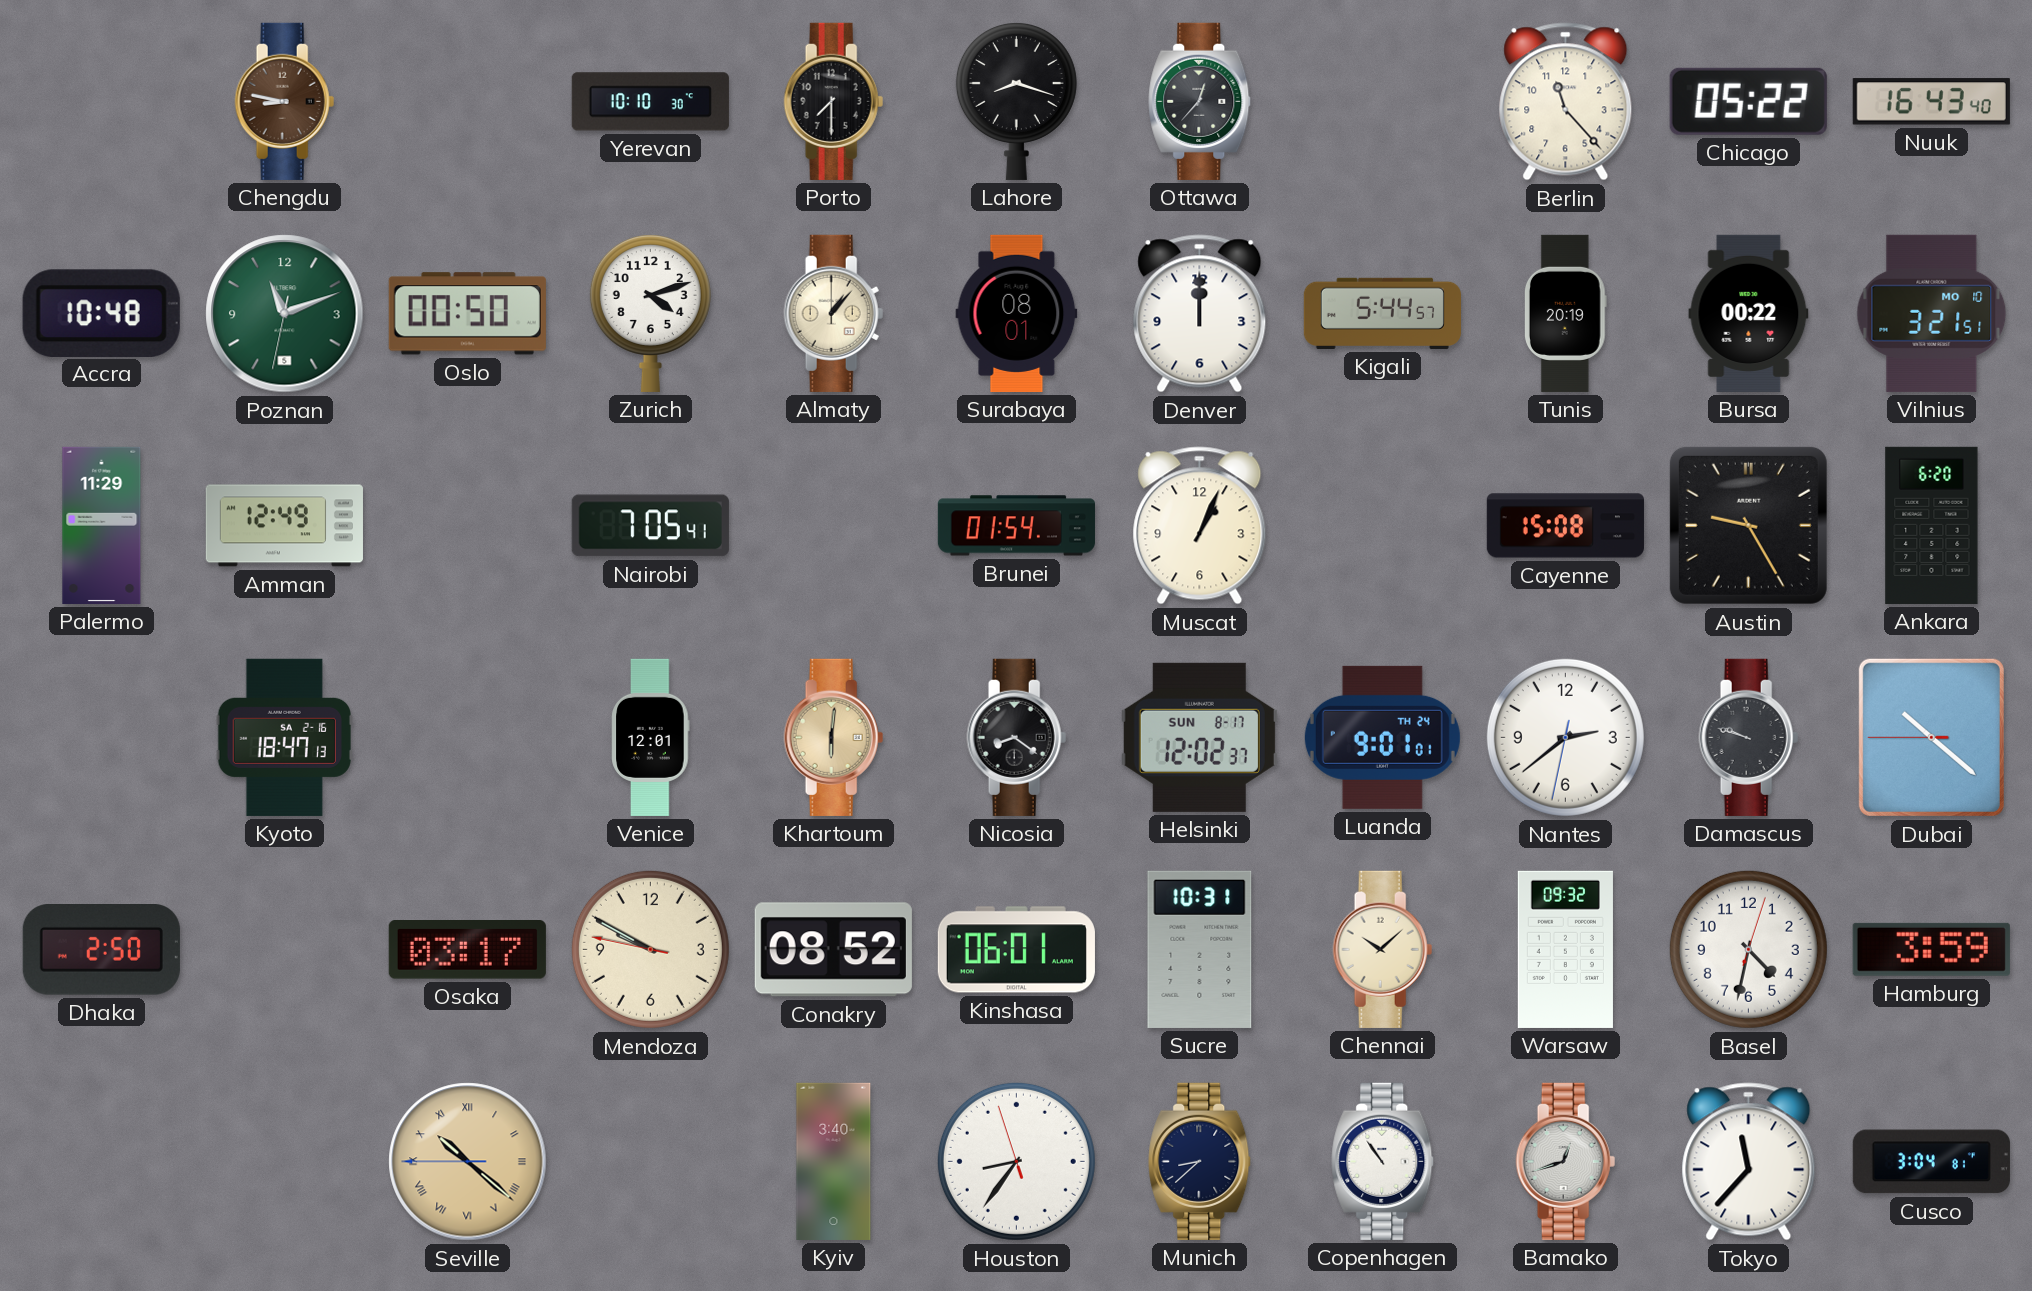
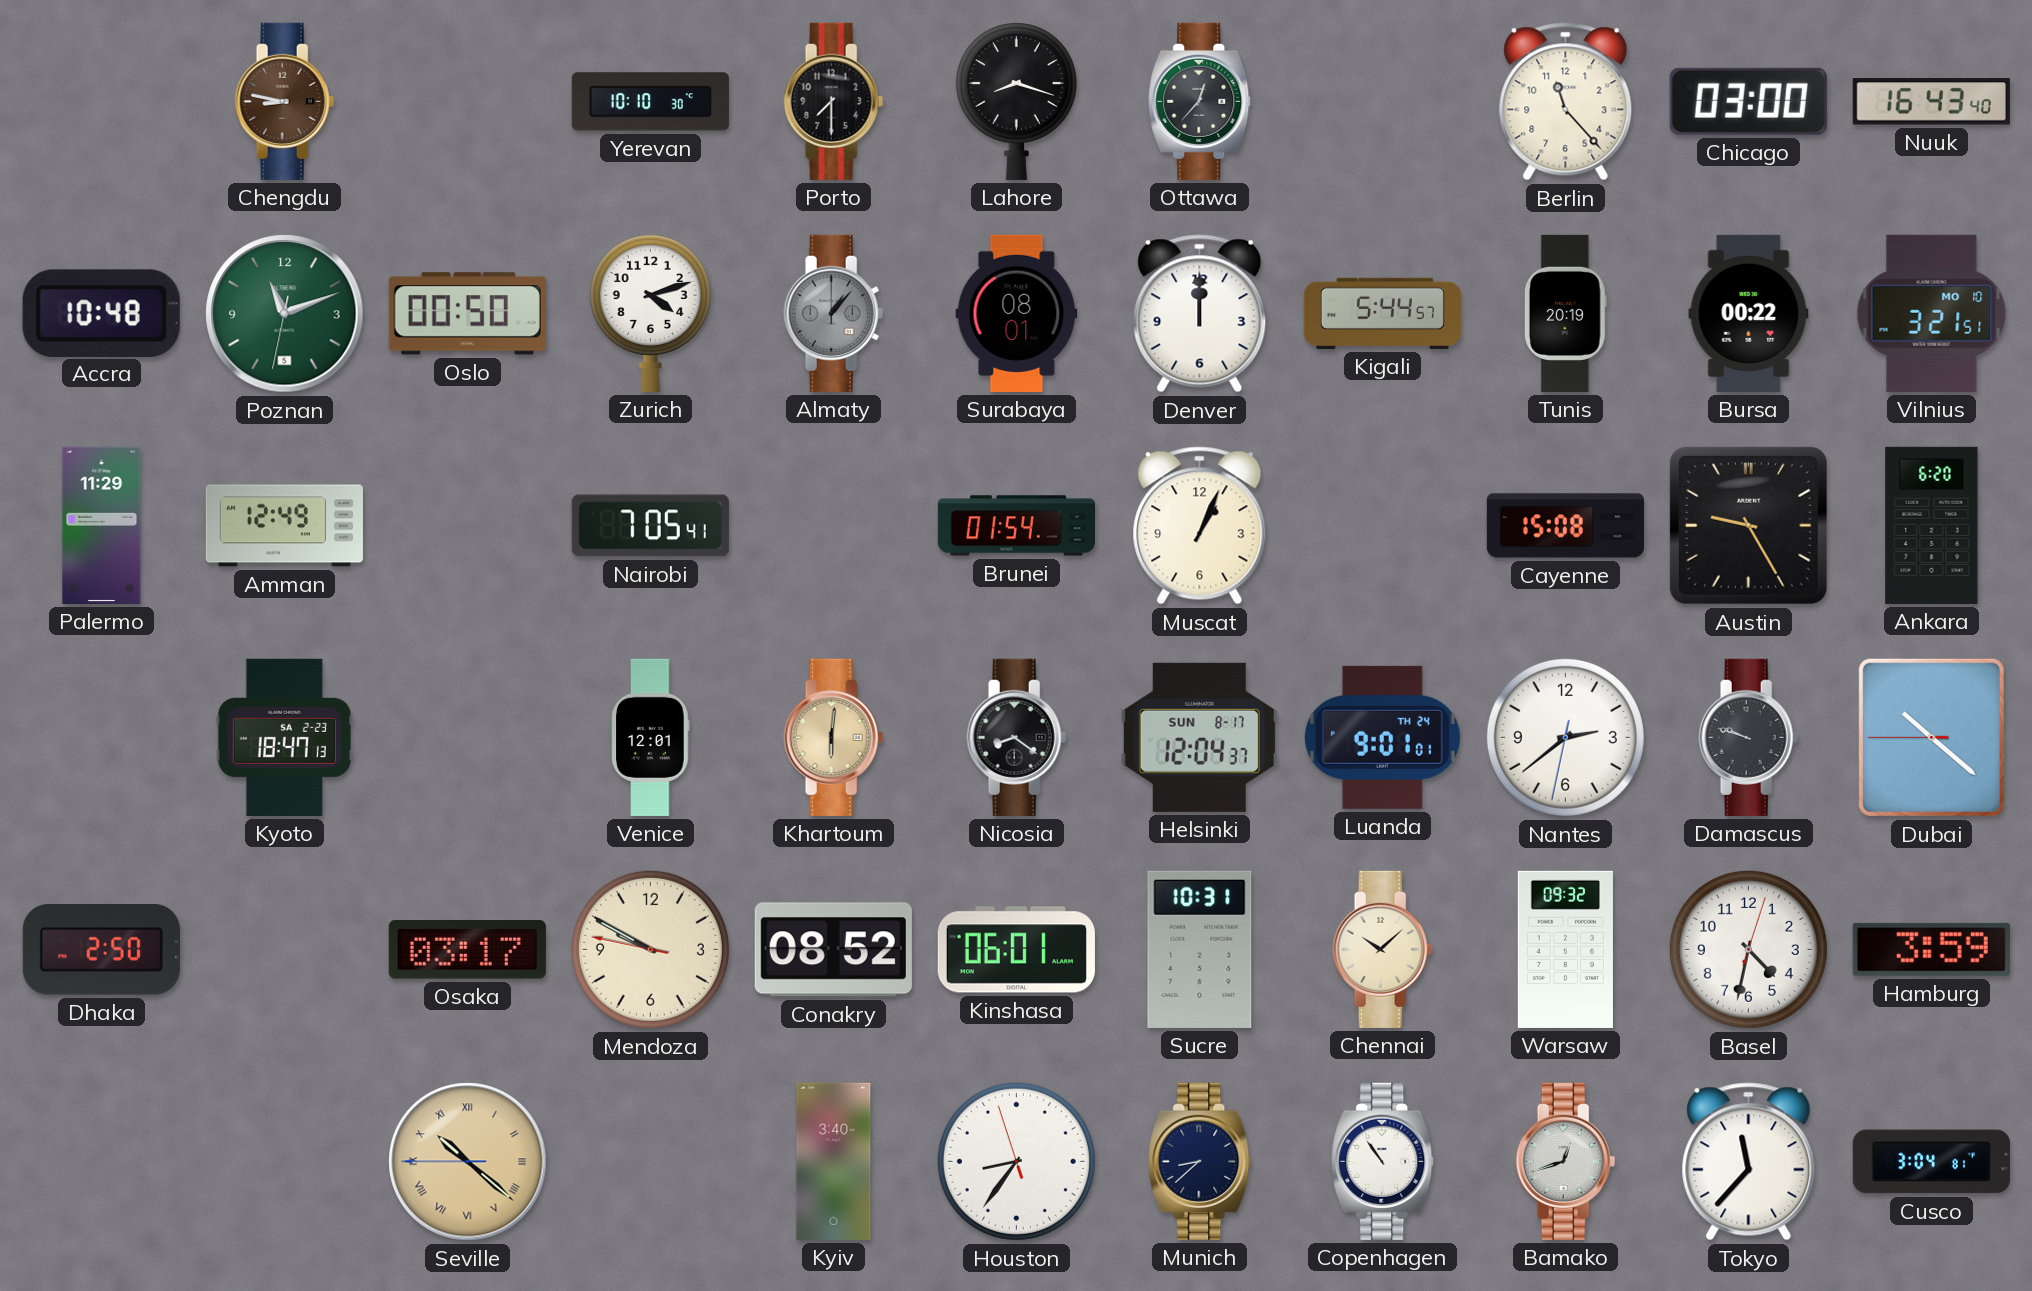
Chicago: 05:22 -> 03:00 (1748, 101)
Almaty dial: cream -> grey (834, 313)
Kyoto date: SA 2-16 -> SA 2-23 (284, 737)
Helsinki: 12:02 -> 12:04 (1199, 737)
